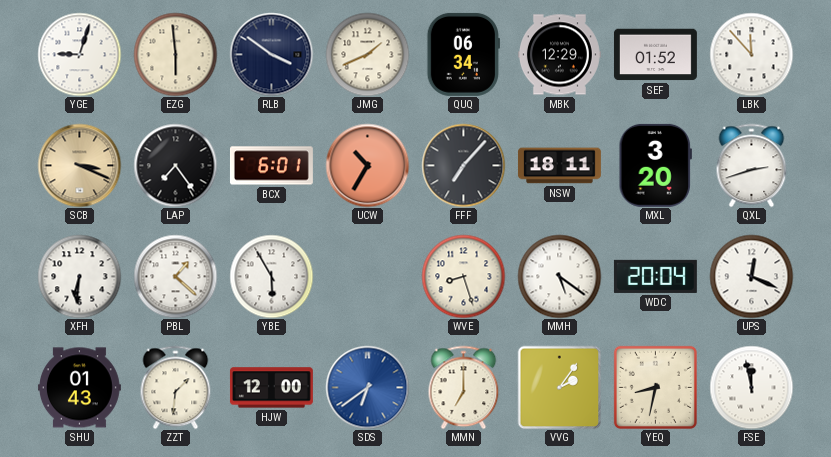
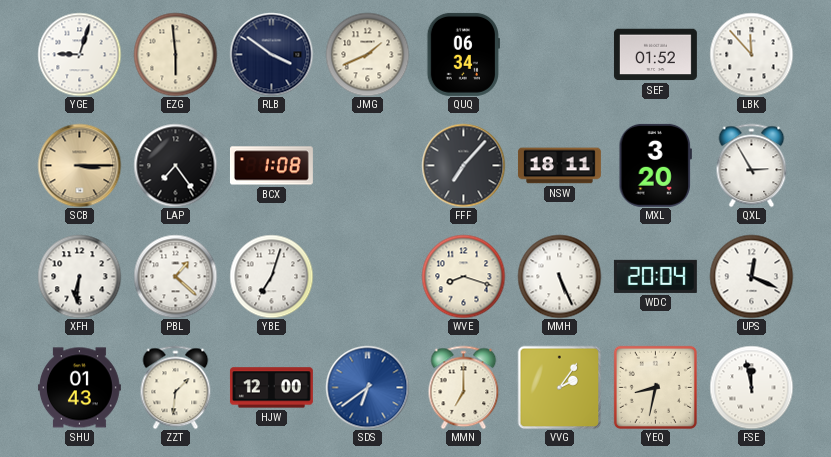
MBK: 12:29 -> none (559, 55)
SCB: 3:19 -> 3:15 (79, 165)
BCX: 6:01 -> 1:08 (271, 166)
UCW: 10:35 -> none (367, 165)
QXL: 2:42 -> 2:55 (752, 165)
YBE: 5:55 -> 7:03 (271, 276)
WVE: 8:27 -> 8:18 (463, 276)
MMH: 5:21 -> 5:26 (559, 276)
